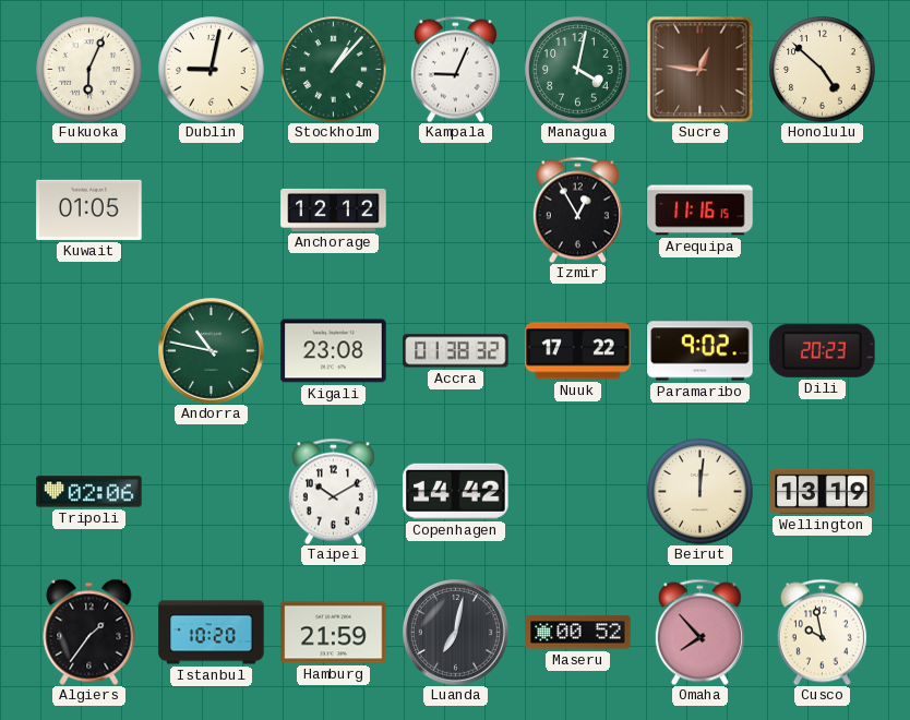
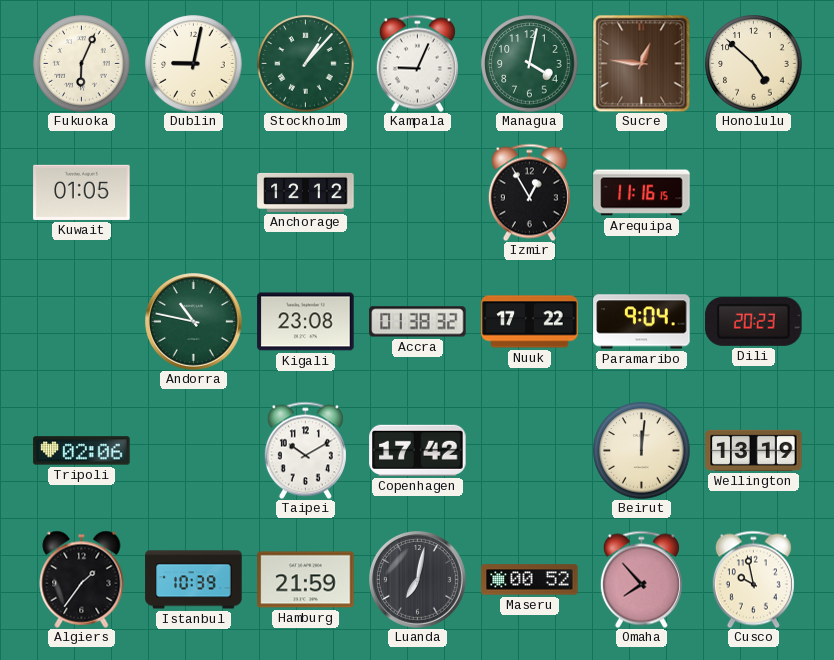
Paramaribo: 9:02 -> 9:04 (642, 322)
Copenhagen: 14:42 -> 17:42 (418, 450)
Istanbul: 10:20 -> 10:39 (194, 580)
